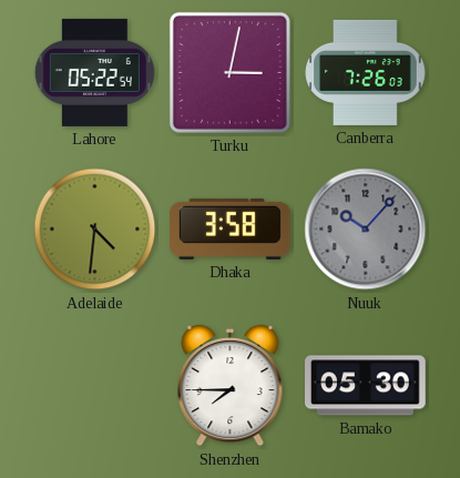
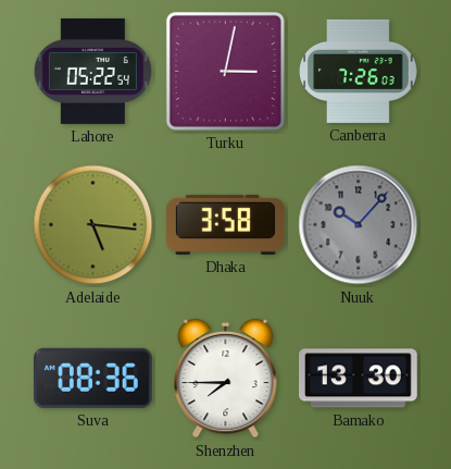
Adelaide: 4:31 -> 5:16 (93, 225)
Suva: none -> 08:36 (92, 378)
Bamako: 05:30 -> 13:30 (359, 379)
